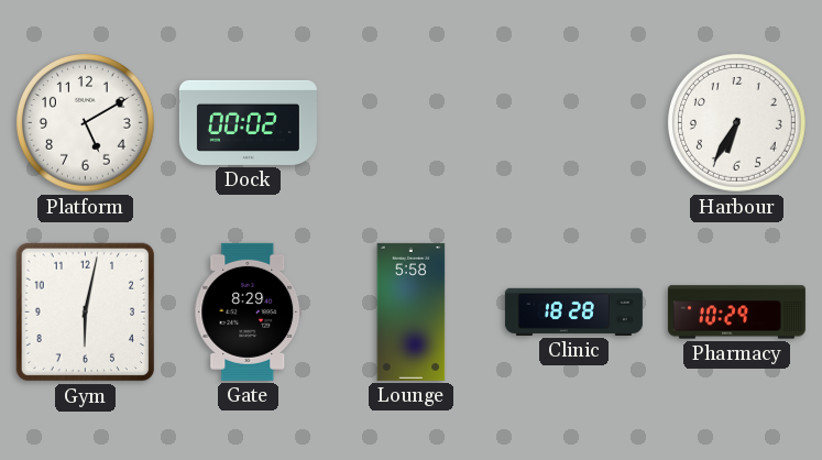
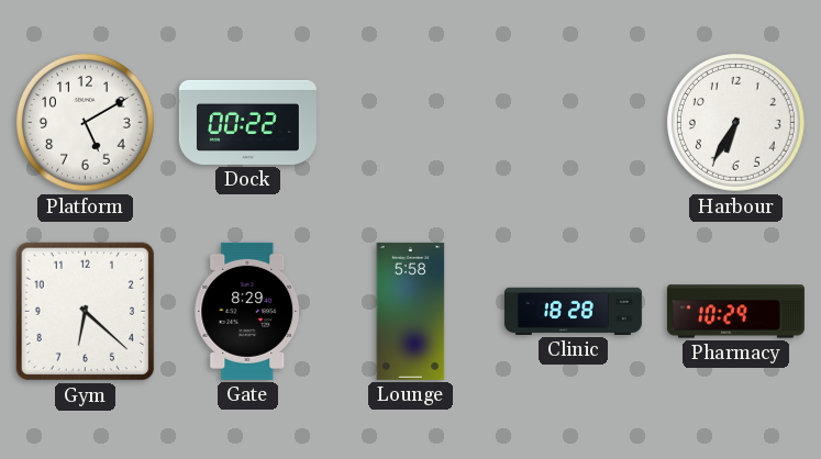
Dock: 00:02 -> 00:22 (247, 122)
Gym: 6:02 -> 6:22 (86, 312)
